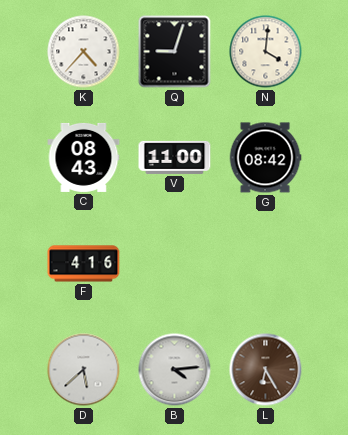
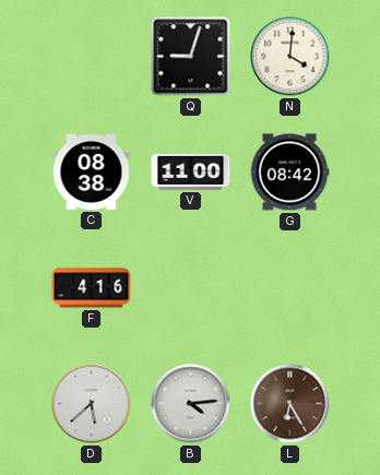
K: 4:37 -> none (84, 52)
C: 08:43 -> 08:38 (92, 171)
